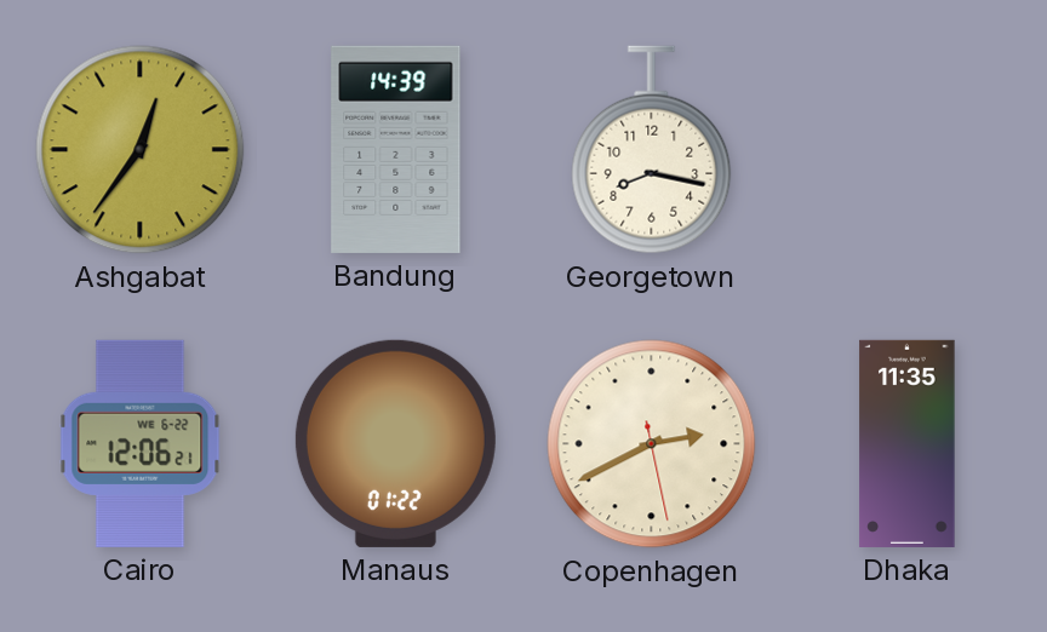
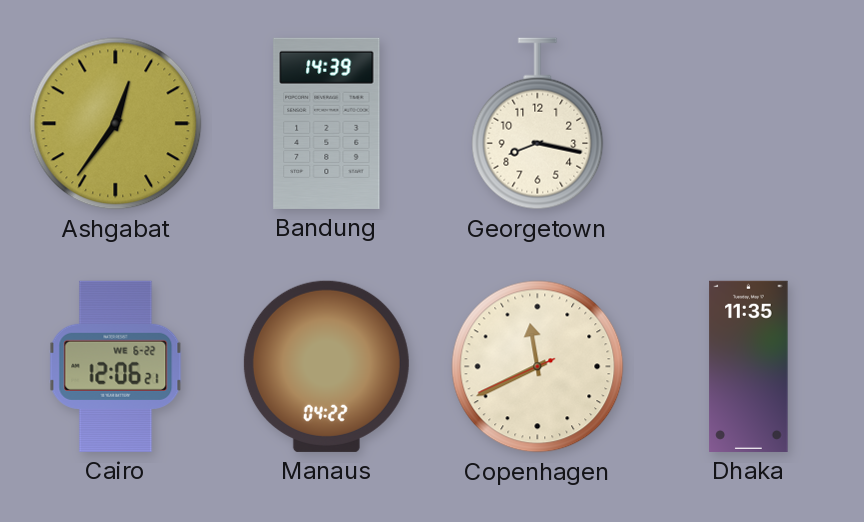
Manaus: 01:22 -> 04:22 (326, 366)
Copenhagen: 2:40 -> 11:40 (538, 367)
